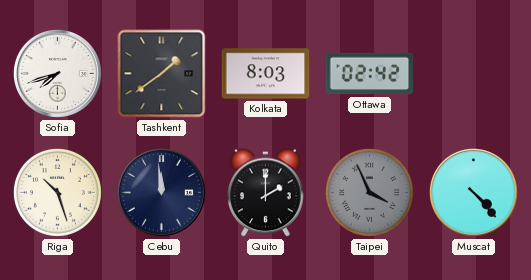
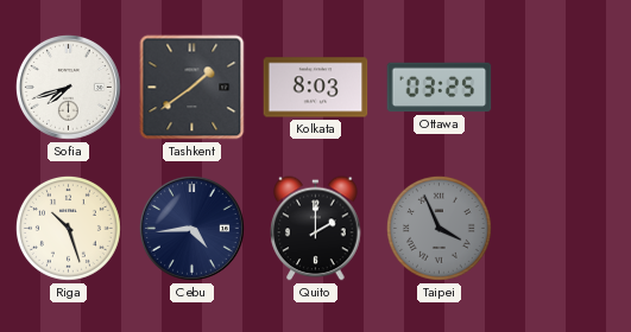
Ottawa: 02:42 -> 03:25 (440, 88)
Cebu: 11:59 -> 4:44 (191, 228)
Muscat: 4:23 -> none (473, 192)
